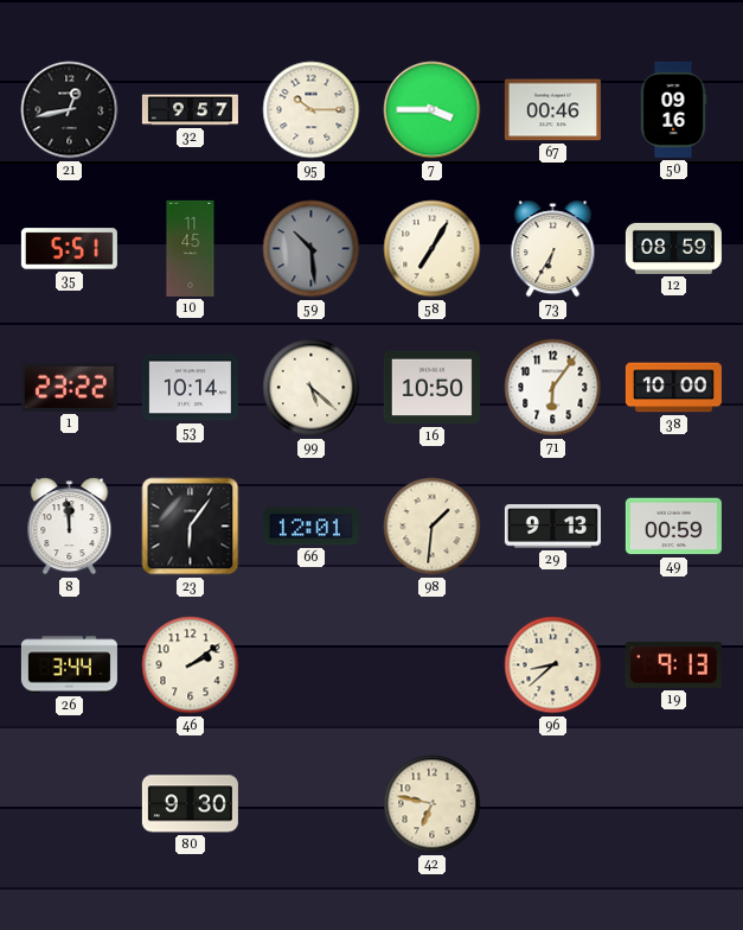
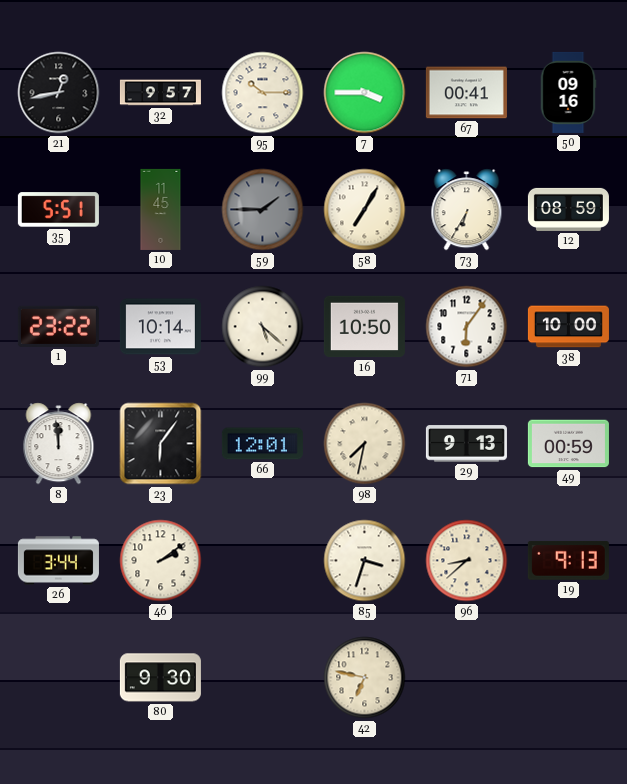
67: 00:46 -> 00:41 (466, 93)
59: 10:29 -> 1:45 (263, 210)
98: 1:31 -> 7:32 (365, 444)
85: none -> 3:33 (365, 561)
